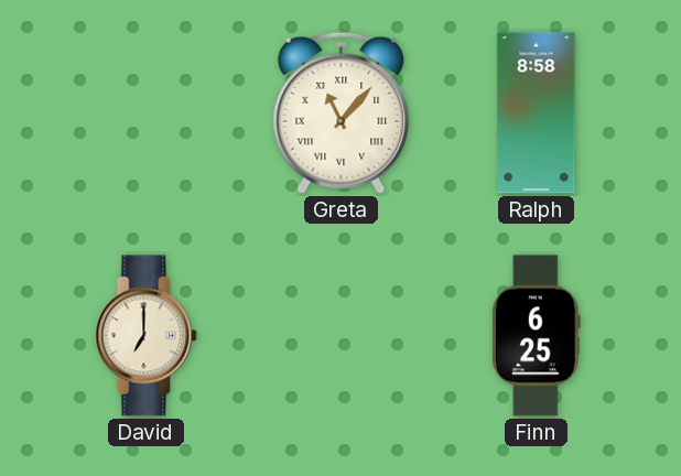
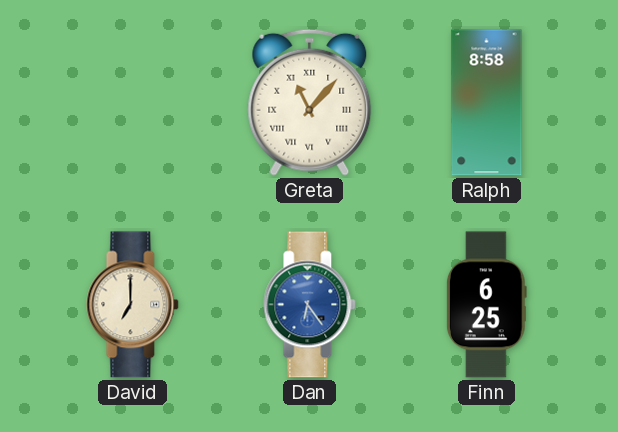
Dan: none -> 6:24 (310, 305)
